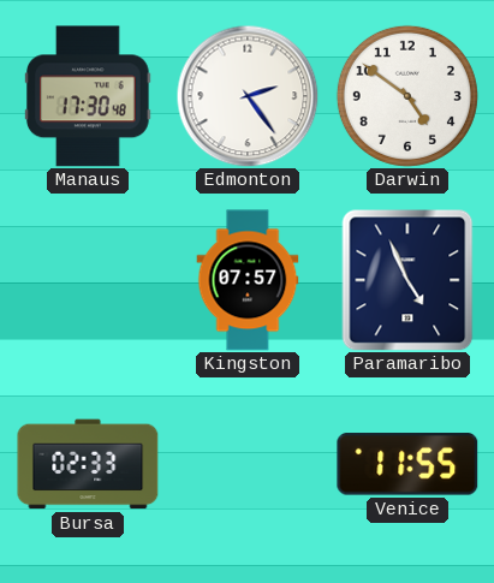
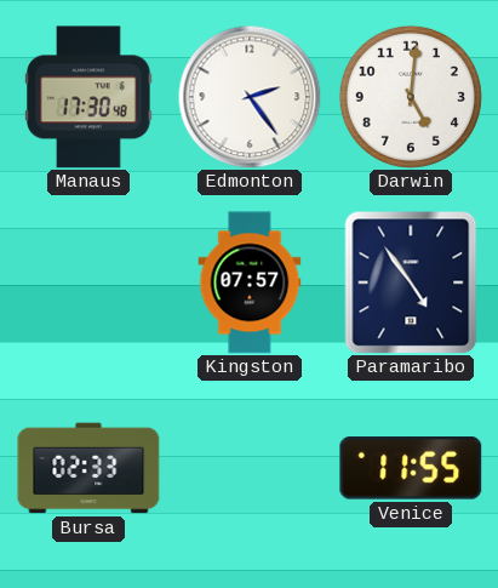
Darwin: 4:51 -> 5:01 (411, 97)
Paramaribo: 4:56 -> 4:54 (411, 282)
